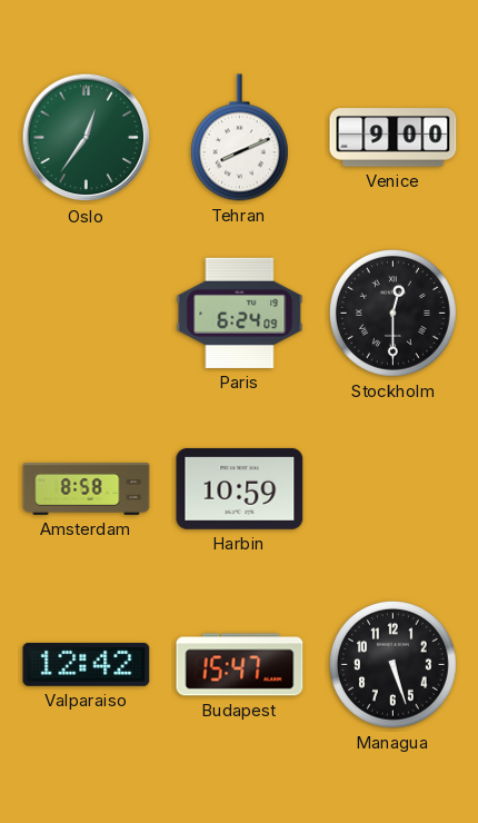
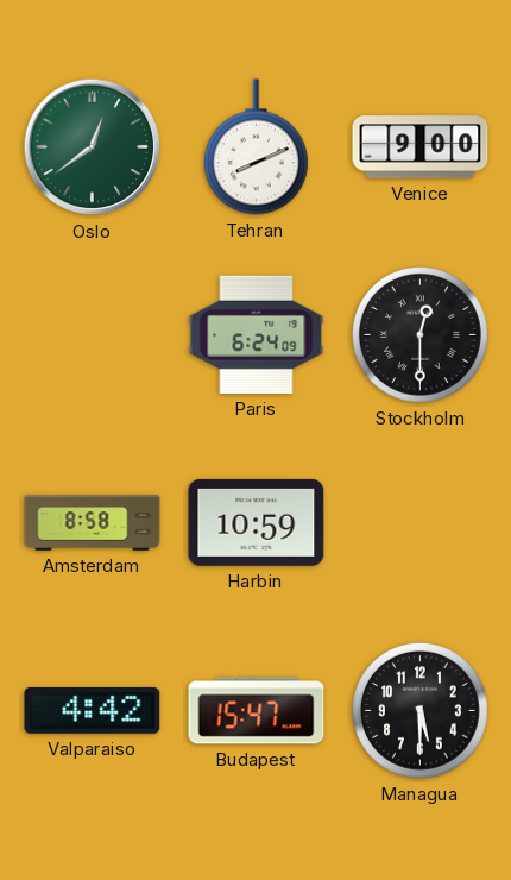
Oslo: 12:36 -> 12:39 (93, 147)
Valparaiso: 12:42 -> 4:42 (93, 710)
Managua: 5:27 -> 5:30 (419, 710)
